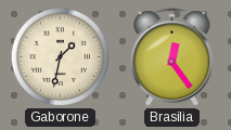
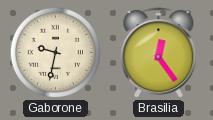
Gaborone: 1:32 -> 9:32 (56, 53)
